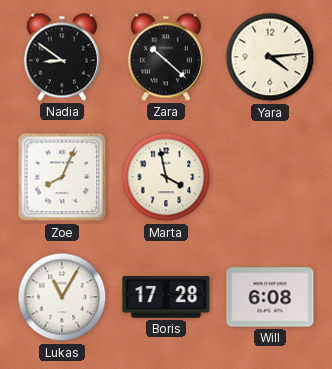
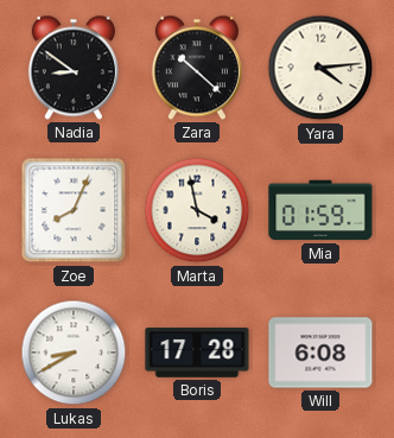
Mia: none -> 01:59 (320, 210)
Lukas: 11:05 -> 8:40 (74, 353)
